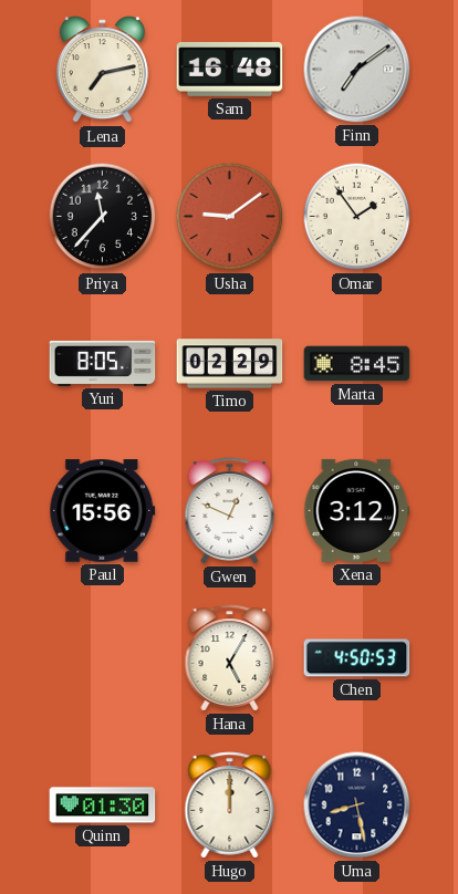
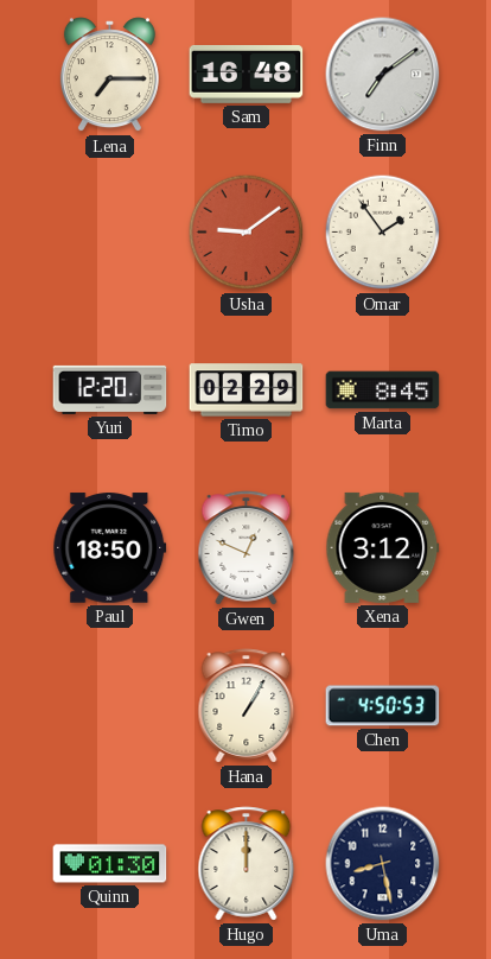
Lena: 7:13 -> 7:15 (109, 75)
Priya: 11:37 -> none (103, 217)
Yuri: 8:05 -> 12:20 (110, 389)
Paul: 15:56 -> 18:50 (110, 548)
Hana: 5:05 -> 1:05 (247, 706)
